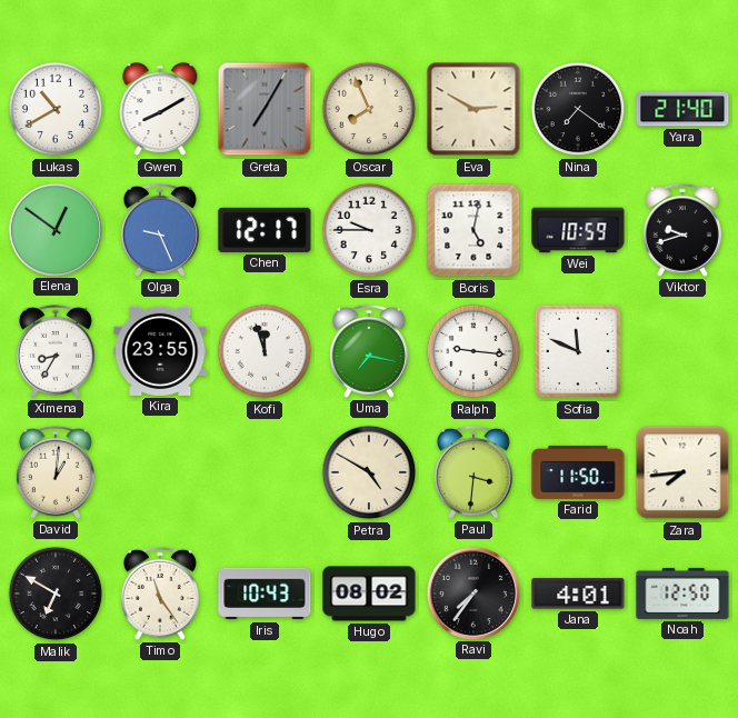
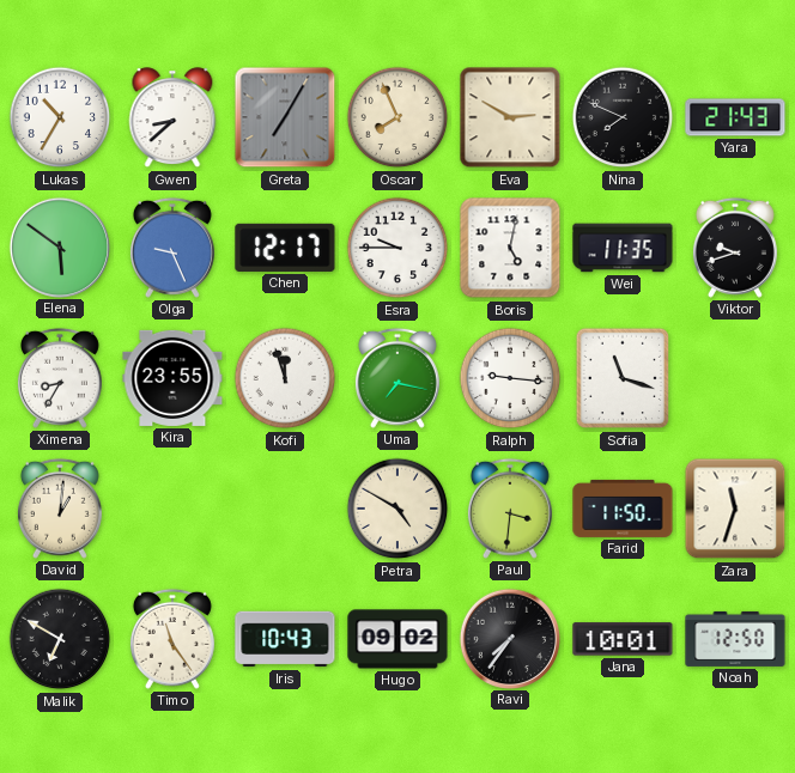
Lukas: 10:40 -> 10:35 (60, 117)
Gwen: 8:10 -> 8:38 (172, 118)
Nina: 7:21 -> 7:49 (623, 117)
Yara: 21:40 -> 21:43 (735, 117)
Elena: 12:51 -> 5:51 (59, 246)
Wei: 10:59 -> 11:35 (623, 248)
Sofia: 11:49 -> 11:18 (623, 378)
Zara: 7:44 -> 11:33 (735, 509)
Hugo: 08:02 -> 09:02 (397, 639)
Jana: 4:01 -> 10:01 (623, 639)
